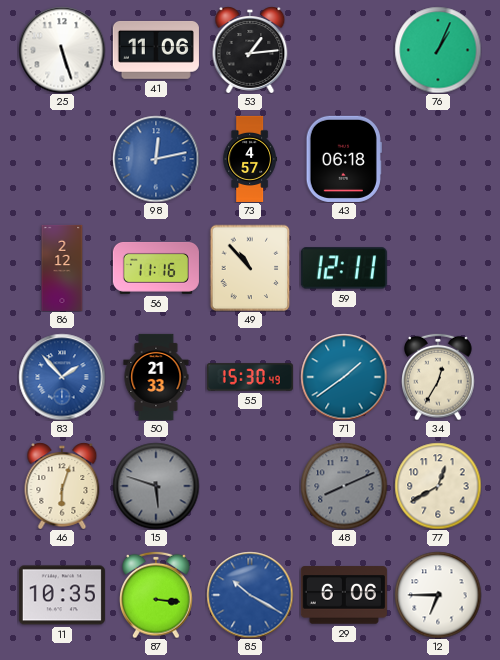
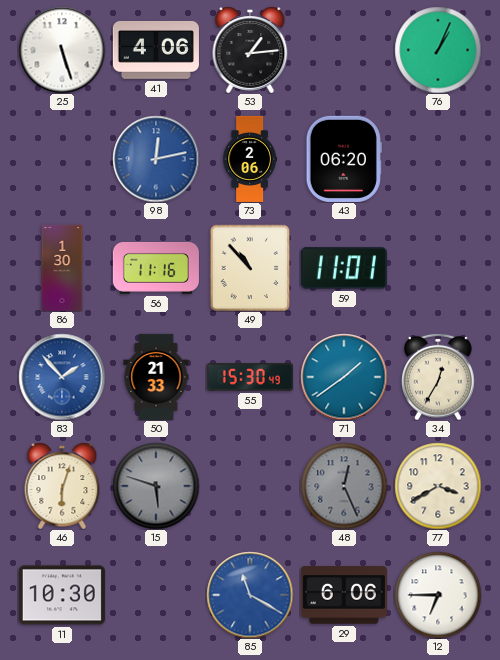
41: 11:06 -> 4:06 (156, 50)
73: 4:57 -> 2:06 (249, 159)
43: 06:18 -> 06:20 (344, 159)
86: 2:12 -> 1:30 (62, 268)
59: 12:11 -> 11:01 (344, 268)
48: 8:11 -> 12:26 (344, 486)
77: 12:40 -> 3:40 (438, 486)
11: 10:35 -> 10:30 (62, 595)
87: 3:16 -> none (156, 595)
85: 10:20 -> 11:20 (250, 595)
